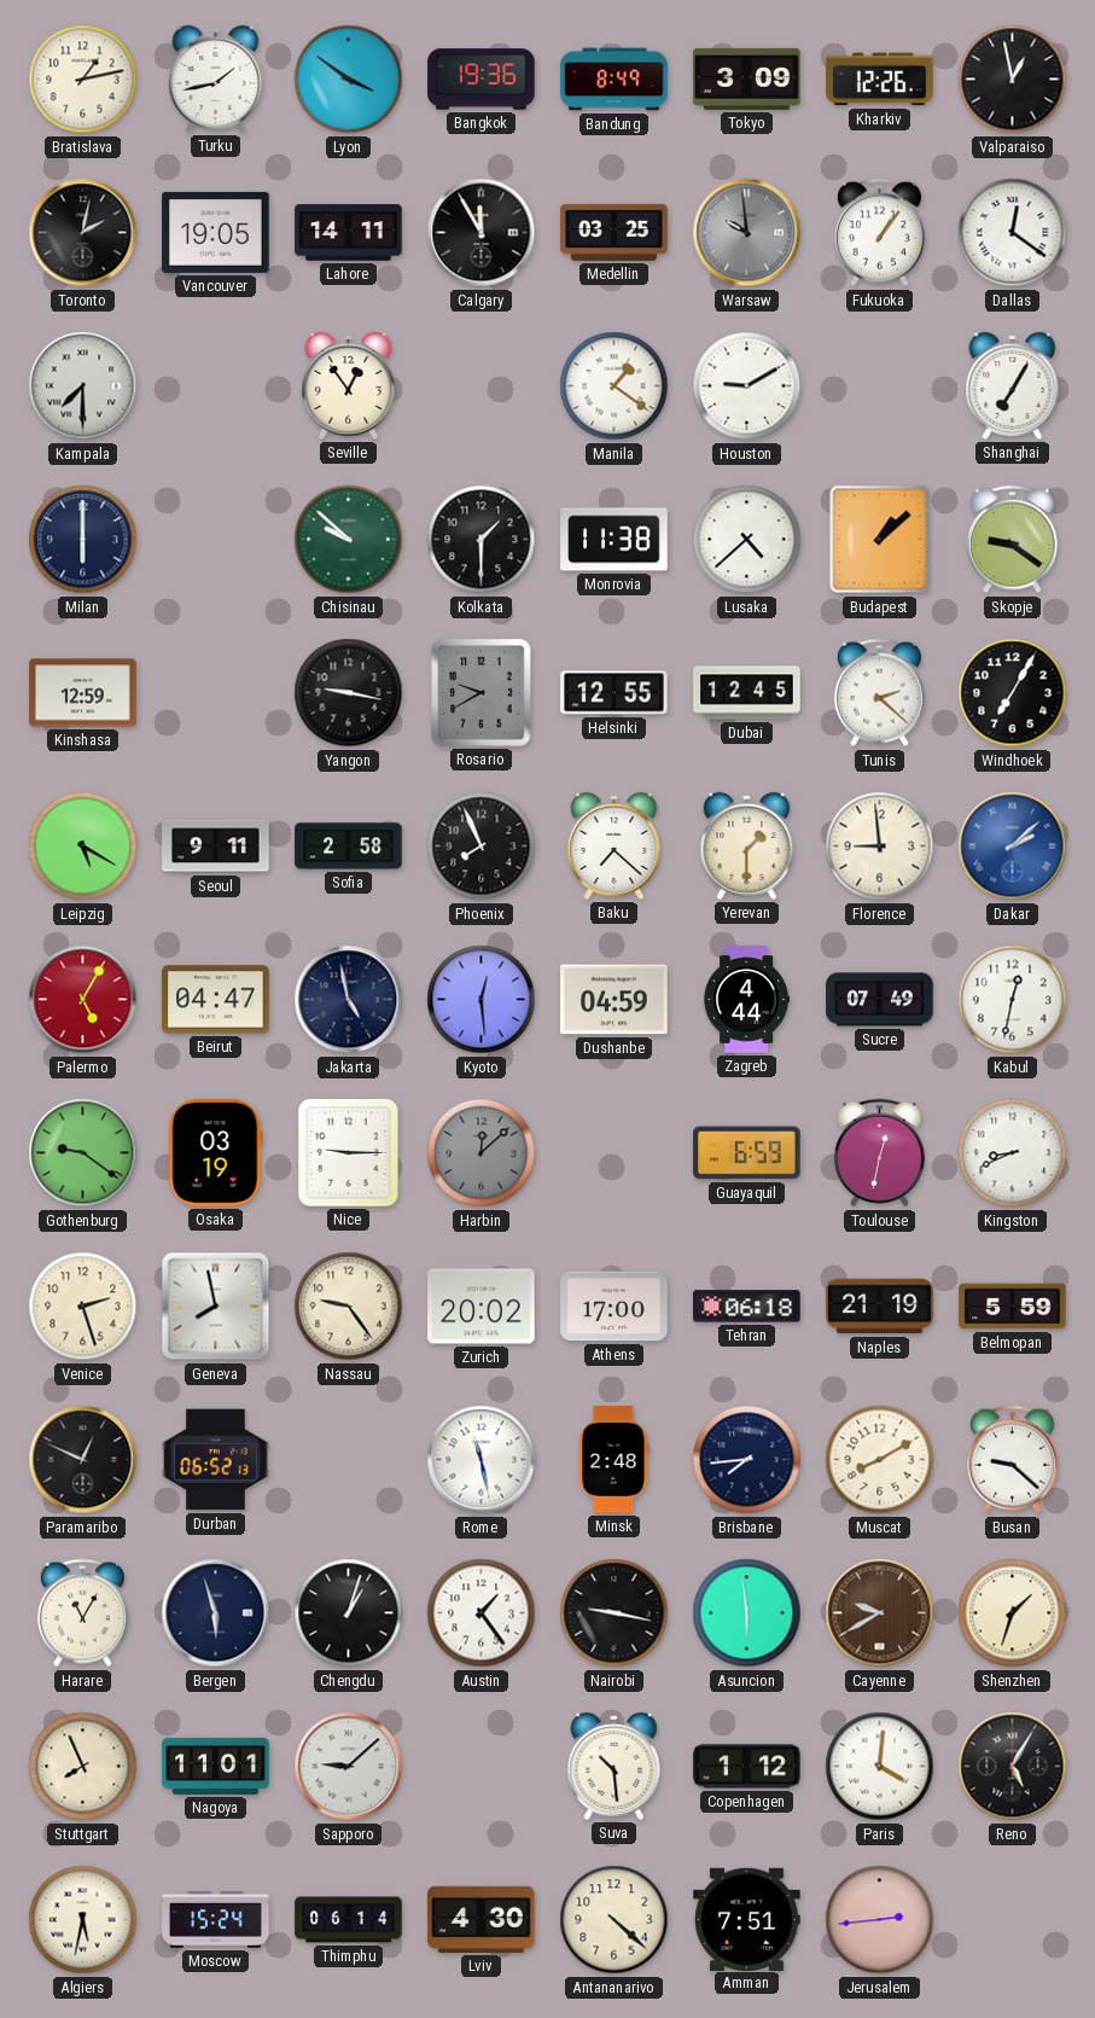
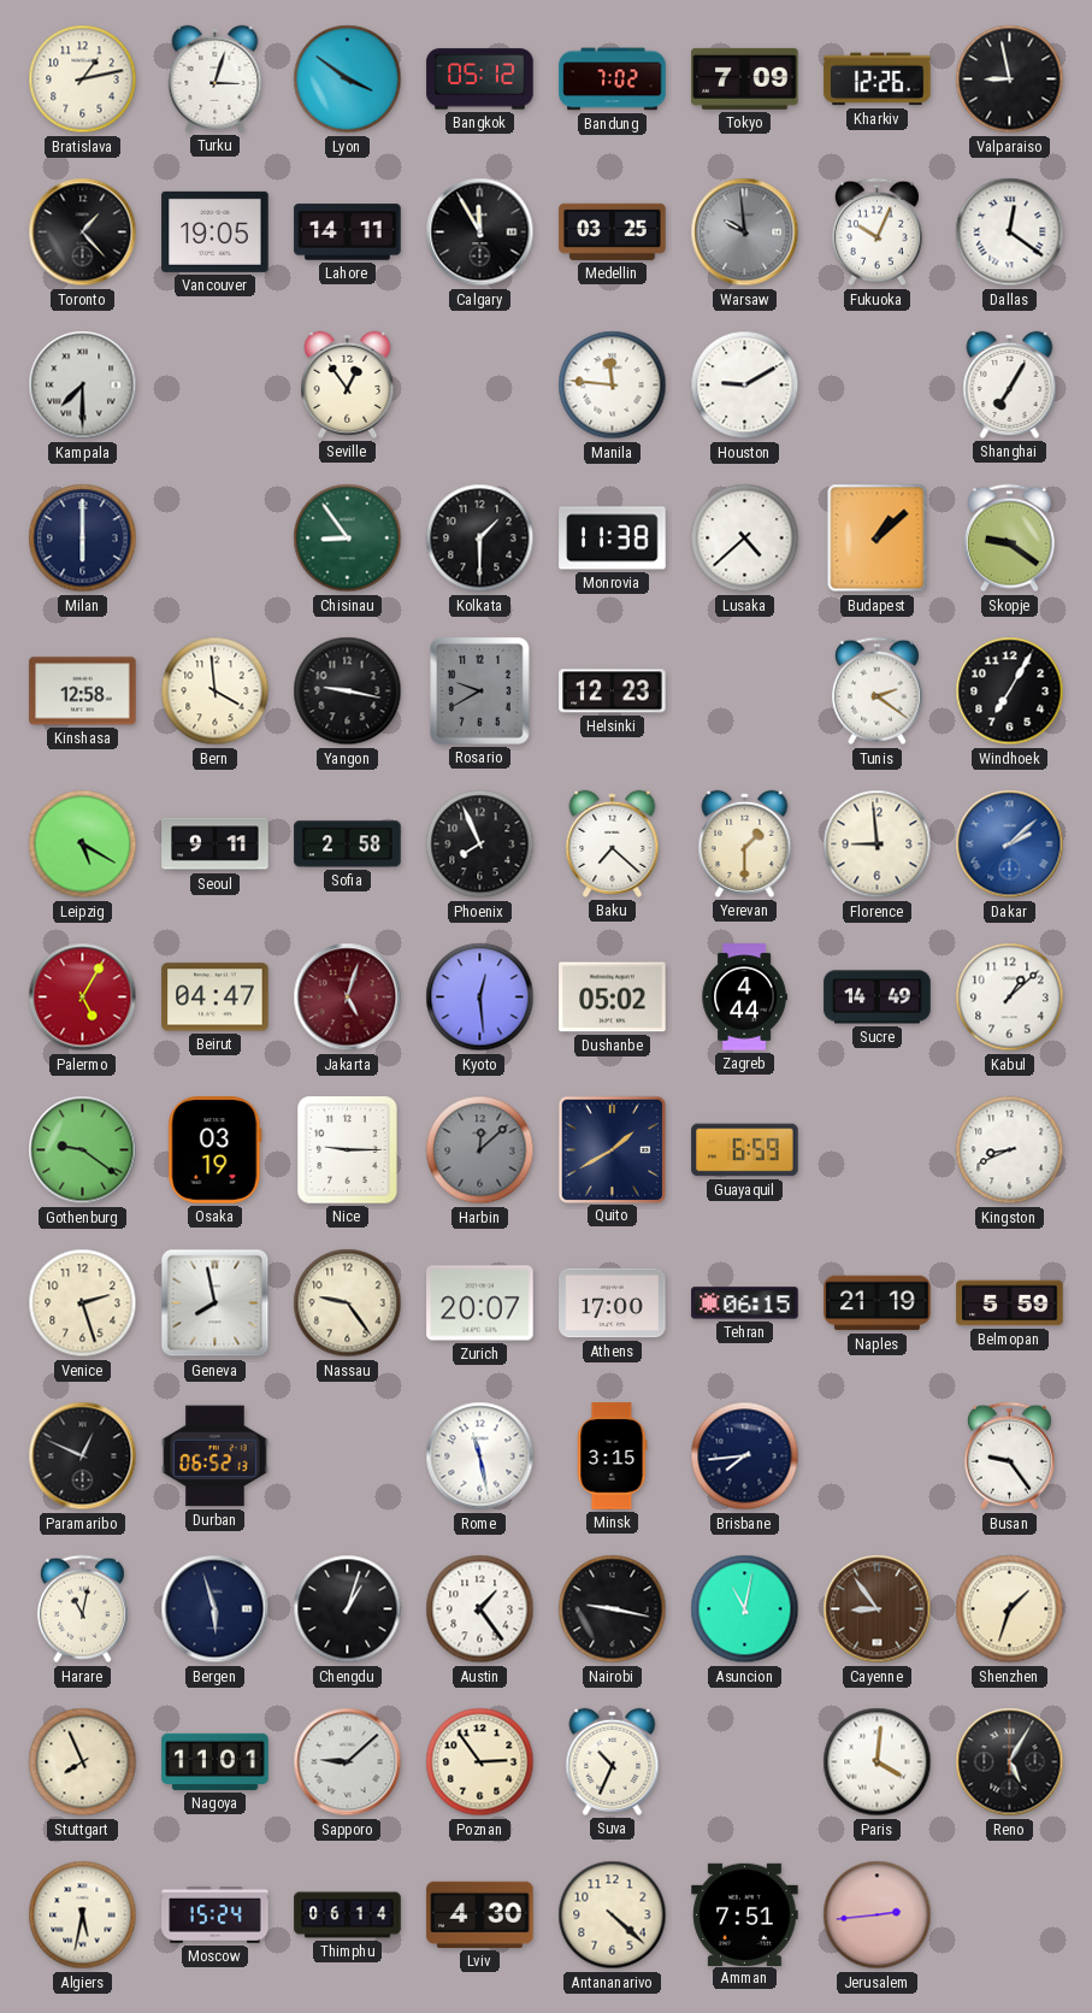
Turku: 1:43 -> 3:03 (216, 78)
Bangkok: 19:36 -> 05:12 (480, 80)
Bandung: 8:49 -> 7:02 (613, 80)
Tokyo: 3:09 -> 7:09 (745, 78)
Valparaiso: 12:58 -> 8:58 (1010, 80)
Toronto: 2:02 -> 1:23 (83, 233)
Fukuoka: 1:06 -> 10:04 (876, 233)
Manila: 1:21 -> 11:46 (613, 385)
Chisinau: 9:52 -> 8:54 (348, 538)
Kinshasa: 12:59 -> 12:58 (83, 691)
Bern: none -> 3:59 (216, 691)
Helsinki: 12:55 -> 12:23 (613, 691)
Dubai: 12:45 -> none (747, 693)
Tunis: 2:22 -> 2:21 (876, 691)
Jakarta: 4:58 -> 5:03 (348, 997)
Jakarta dial: navy -> burgundy (348, 997)
Dushanbe: 04:59 -> 05:02 (613, 997)
Sucre: 07:49 -> 14:49 (878, 997)
Kabul: 12:32 -> 1:08 (1010, 997)
Quito: none -> 1:40 (612, 1149)
Toulouse: 12:32 -> none (879, 1153)
Zurich: 20:02 -> 20:07 (480, 1303)
Tehran: 06:18 -> 06:15 (745, 1303)
Minsk: 2:48 -> 3:15 (612, 1456)
Muscat: 8:10 -> none (880, 1460)
Busan: 9:22 -> 9:24 (1009, 1456)
Harare: 11:05 -> 11:02 (82, 1609)
Asuncion: 5:59 -> 11:02 (745, 1609)
Cayenne: 9:40 -> 8:54 (878, 1609)
Poznan: none -> 2:54 (480, 1762)
Suva: 10:29 -> 10:34 (613, 1761)
Copenhagen: 1:12 -> none (747, 1767)
